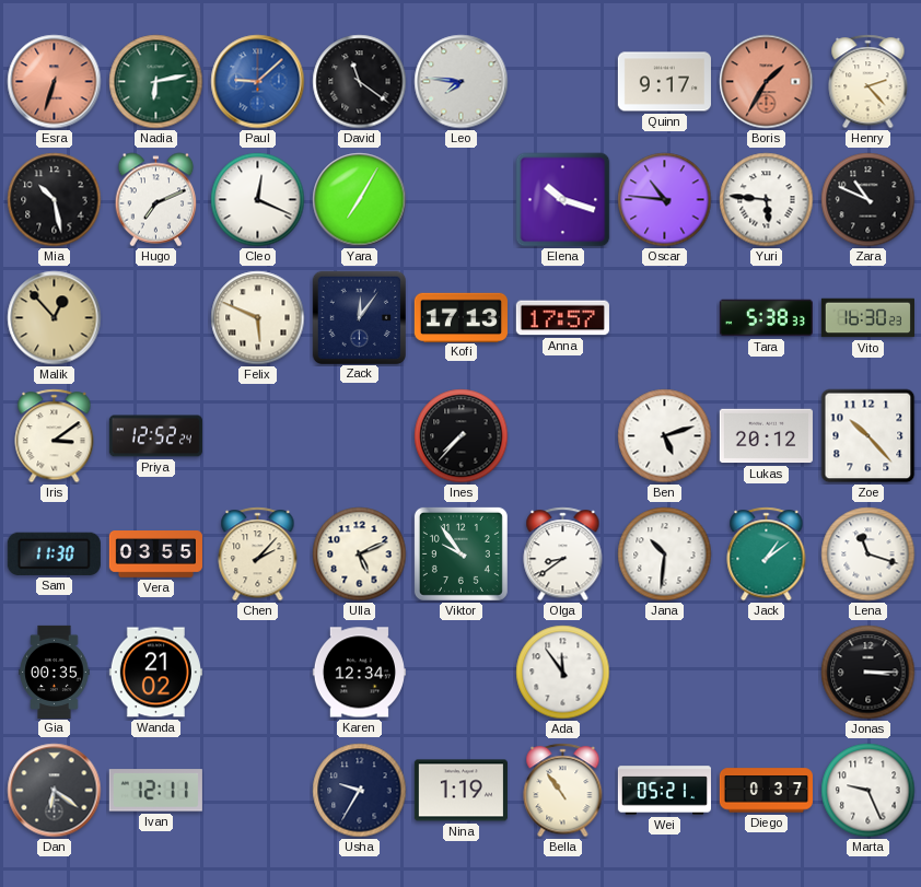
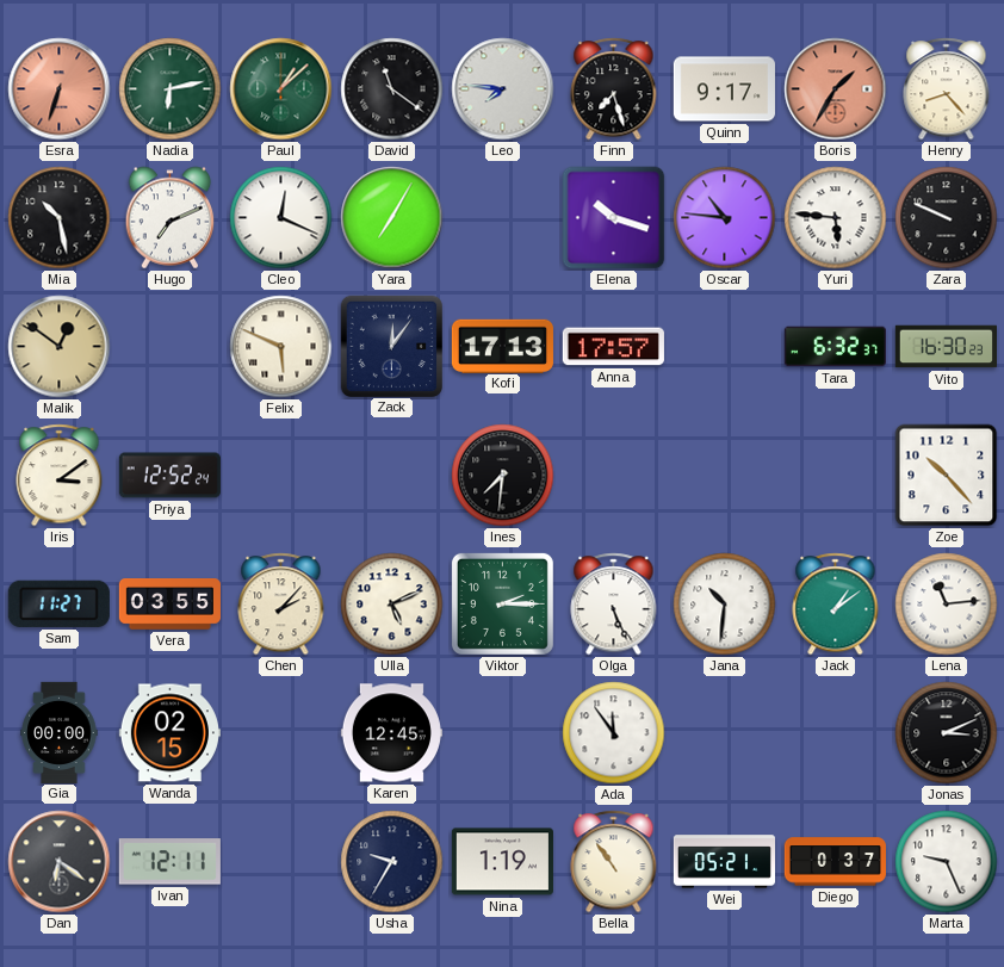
Paul: 9:08 -> 1:08 (281, 89)
Paul dial: blue -> green (281, 89)
Finn: none -> 7:27 (614, 89)
Henry: 2:23 -> 8:23 (947, 89)
Zara: 10:49 -> 9:49 (947, 218)
Malik: 12:53 -> 12:51 (60, 347)
Tara: 5:38 -> 6:32 (835, 347)
Ines: 7:37 -> 7:31 (503, 476)
Ben: 5:12 -> none (665, 436)
Lukas: 20:12 -> none (766, 436)
Sam: 11:30 -> 11:27 (58, 603)
Viktor: 9:54 -> 2:15 (502, 603)
Olga: 8:39 -> 5:26 (614, 605)
Lena: 11:18 -> 11:14 (947, 605)
Gia: 00:35 -> 00:00 (60, 732)
Wanda: 21:02 -> 02:15 (169, 733)
Karen: 12:34 -> 12:45 (391, 733)
Jonas: 3:15 -> 3:11 (947, 733)
